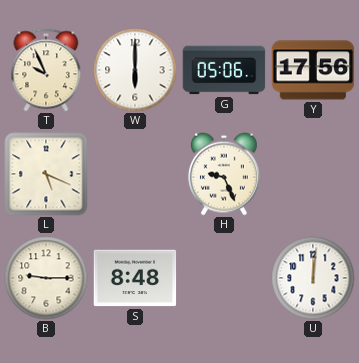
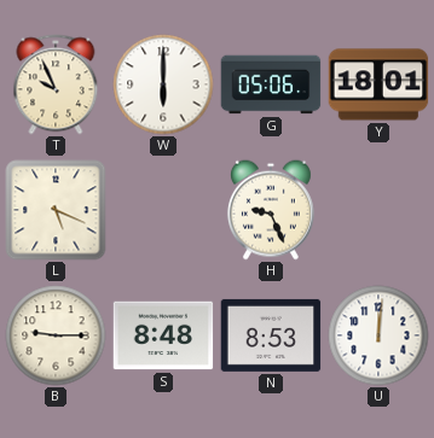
Y: 17:56 -> 18:01 (378, 84)
N: none -> 8:53 (271, 335)
